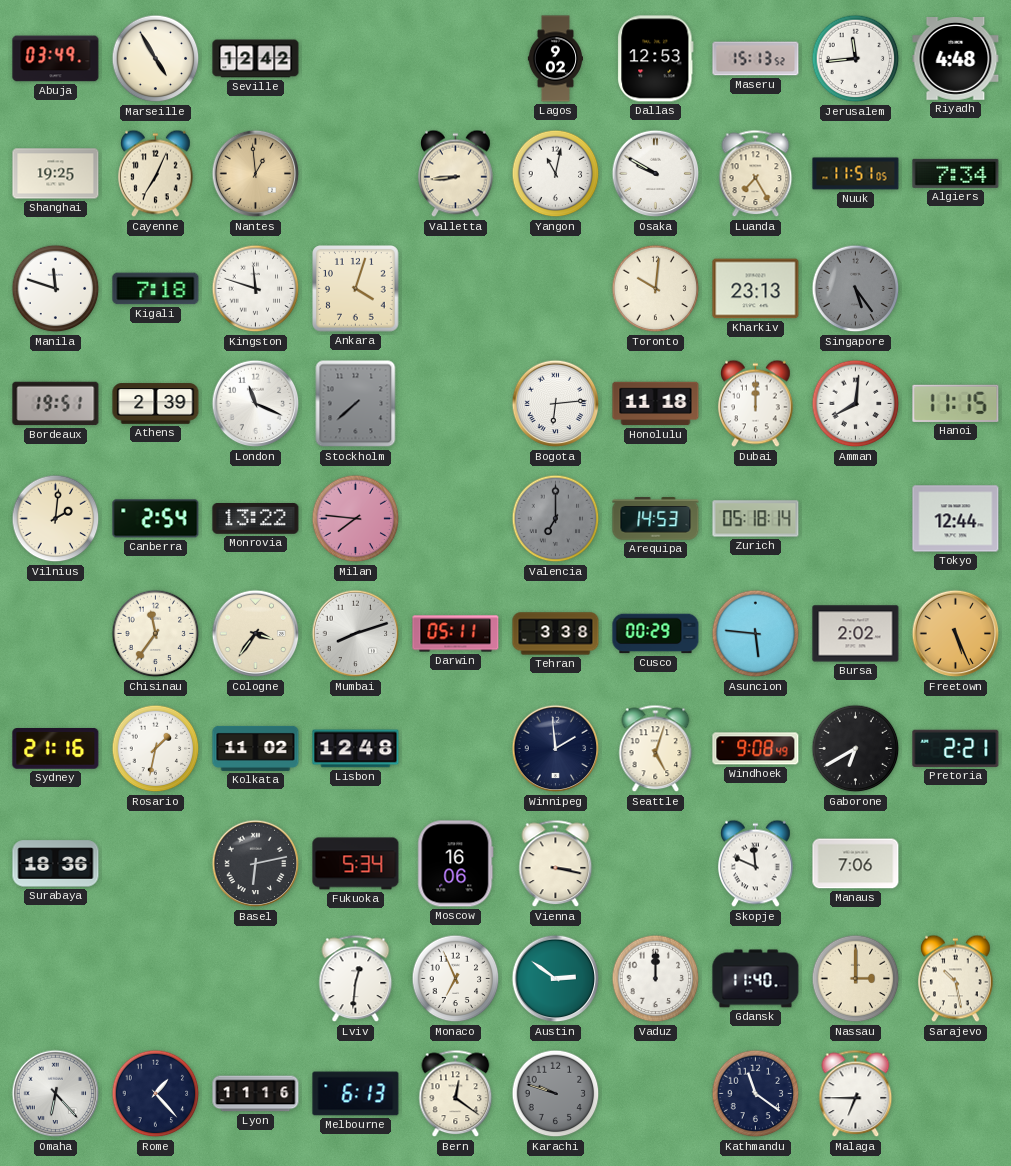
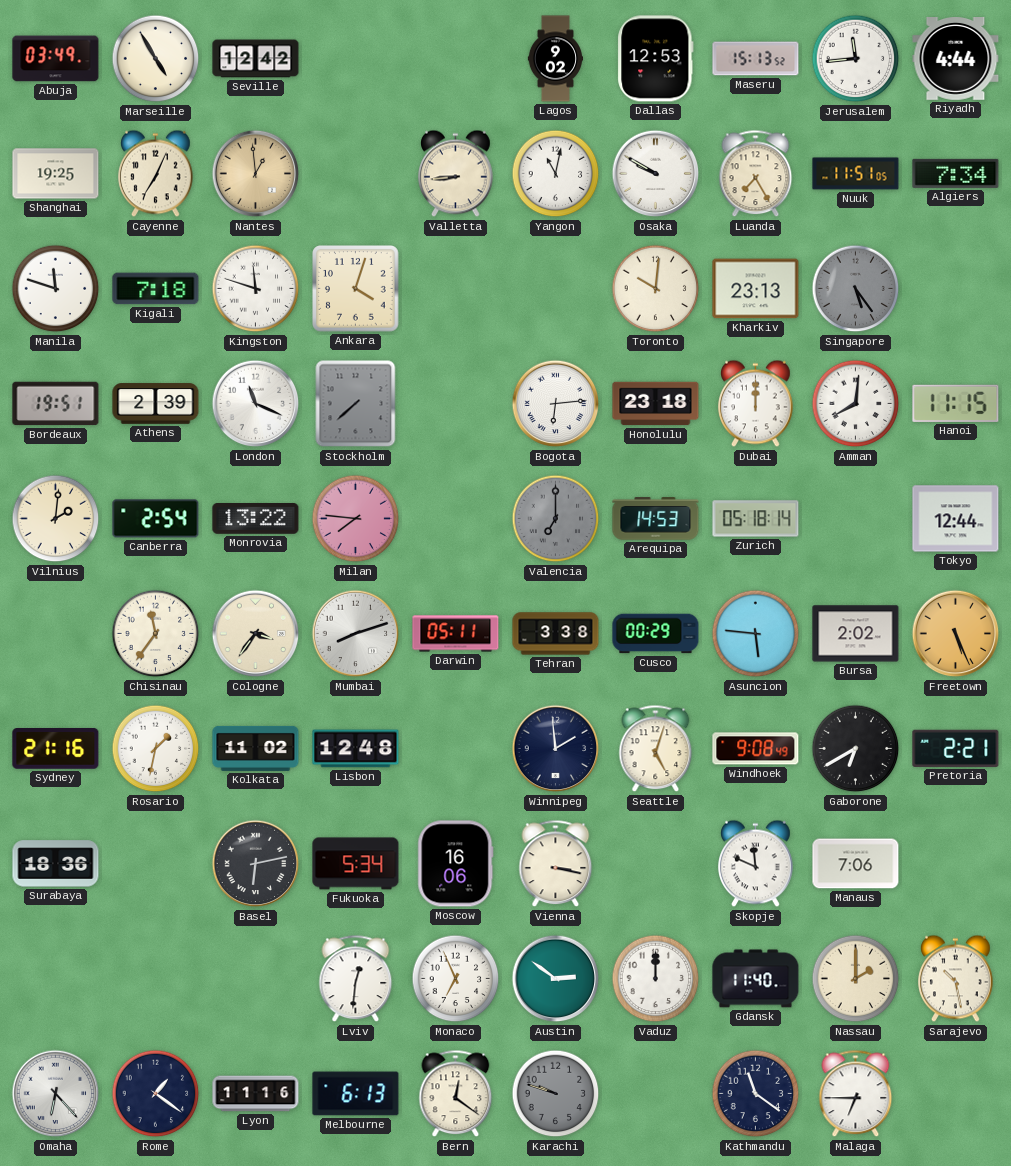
Riyadh: 4:48 -> 4:44 (956, 59)
Honolulu: 11:18 -> 23:18 (656, 404)
Nassau: 3:00 -> 2:00 (856, 979)
Rome: 1:23 -> 1:21 (156, 1094)
